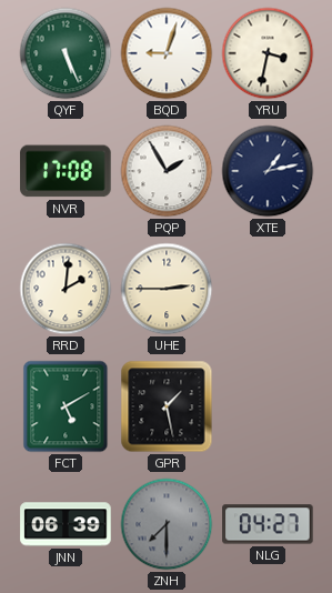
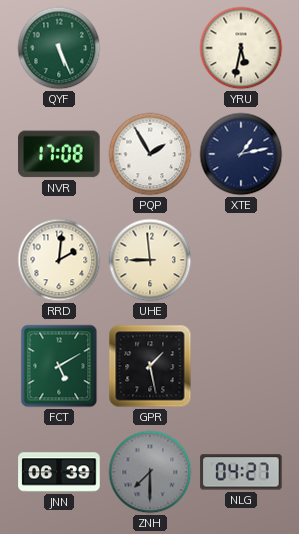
BQD: 9:03 -> none (167, 53)
YRU: 3:32 -> 5:32 (241, 48)
UHE: 2:45 -> 8:59 (150, 260)
